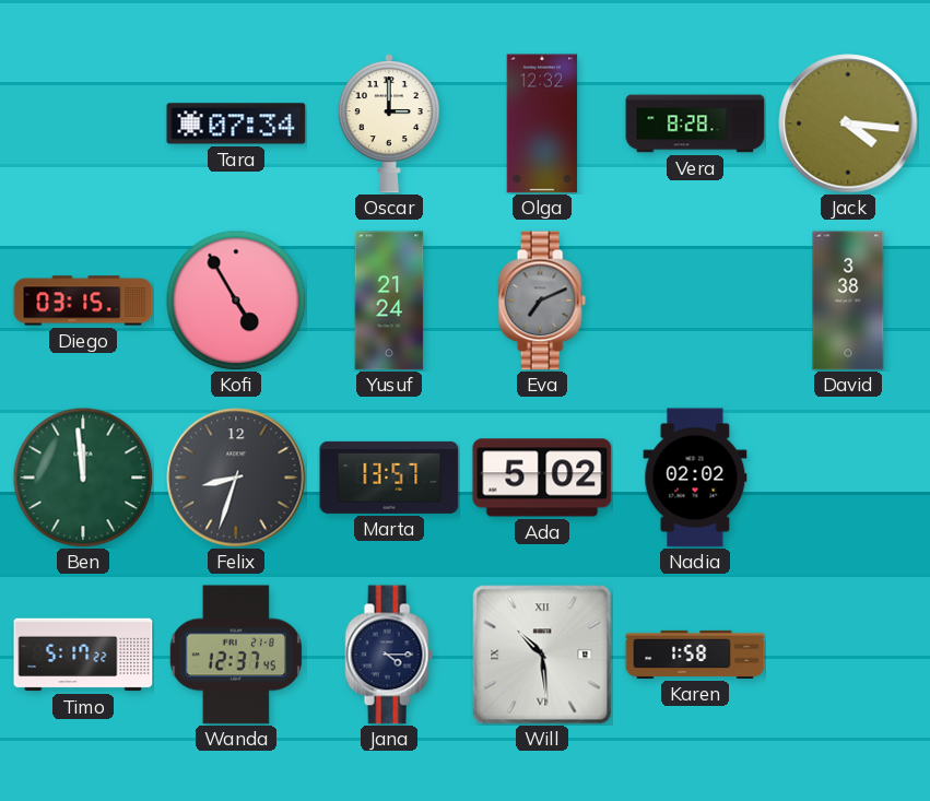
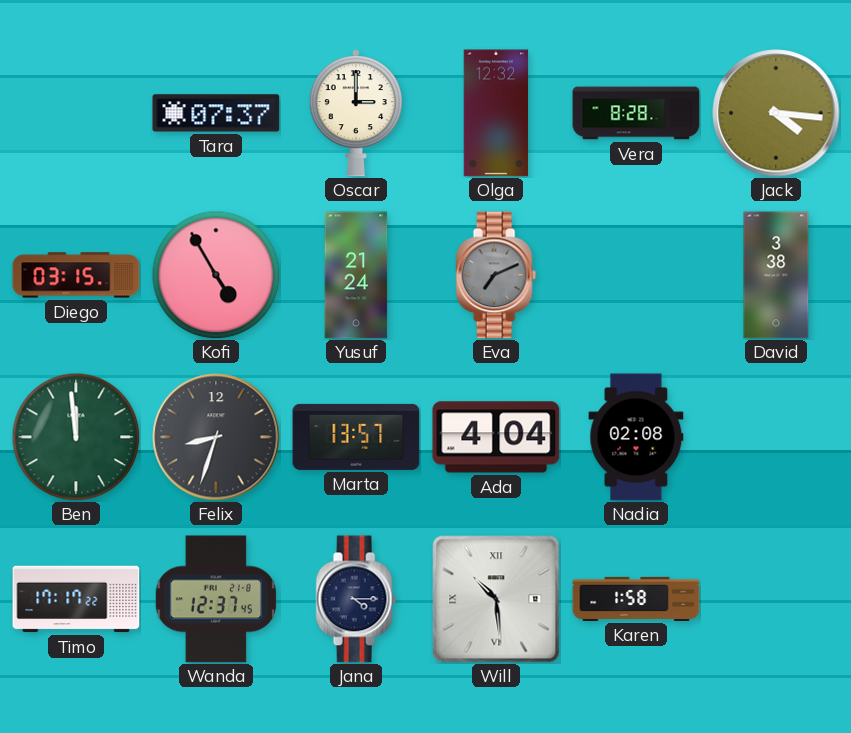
Tara: 07:34 -> 07:37 (216, 113)
Ada: 5:02 -> 4:04 (496, 437)
Nadia: 02:02 -> 02:08 (636, 437)
Timo: 5:17 -> 17:17 (76, 599)
